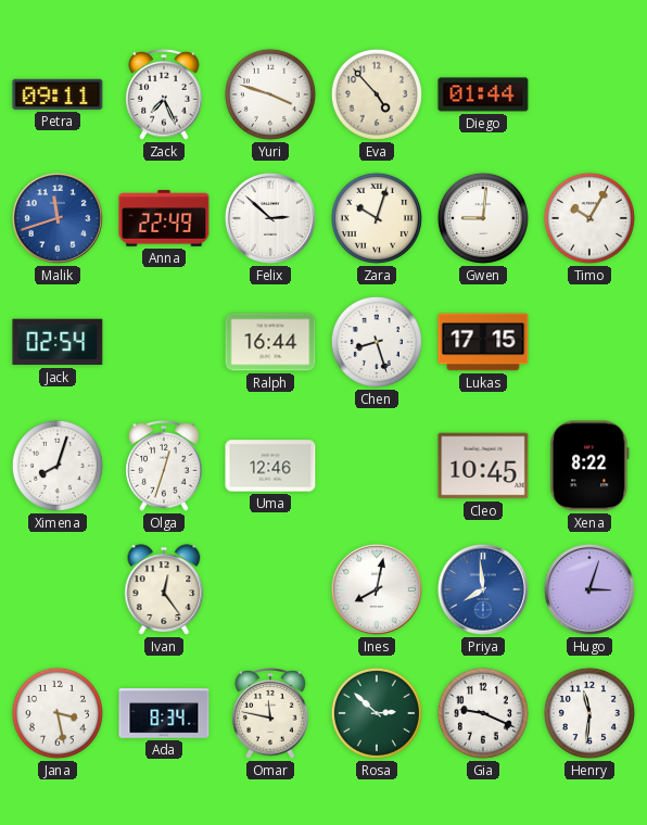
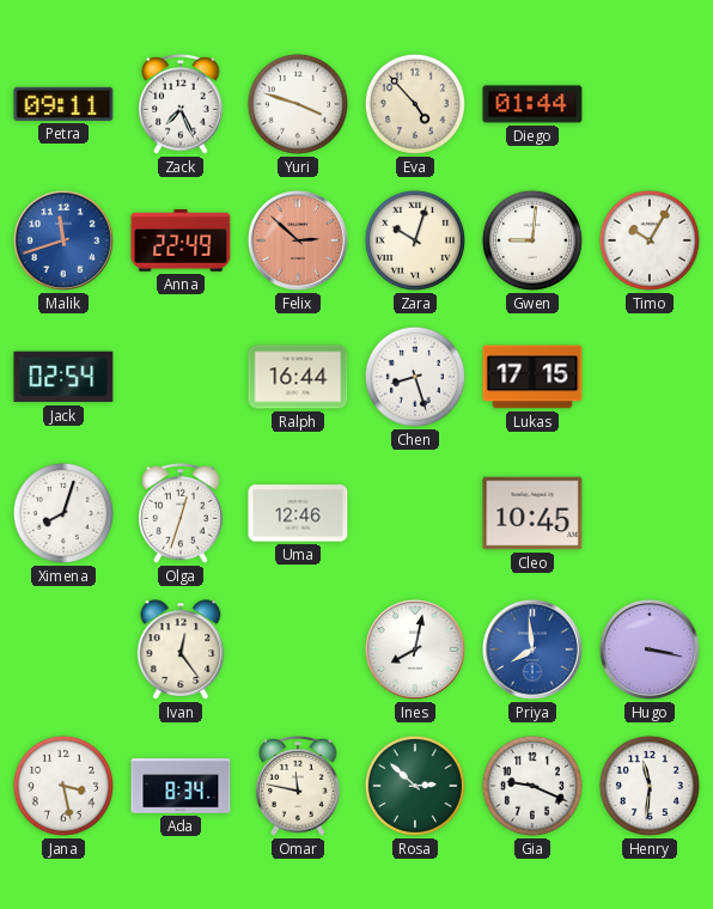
Felix dial: white -> salmon (298, 240)
Xena: 8:22 -> none (589, 466)
Hugo: 3:03 -> 3:17 (650, 649)
